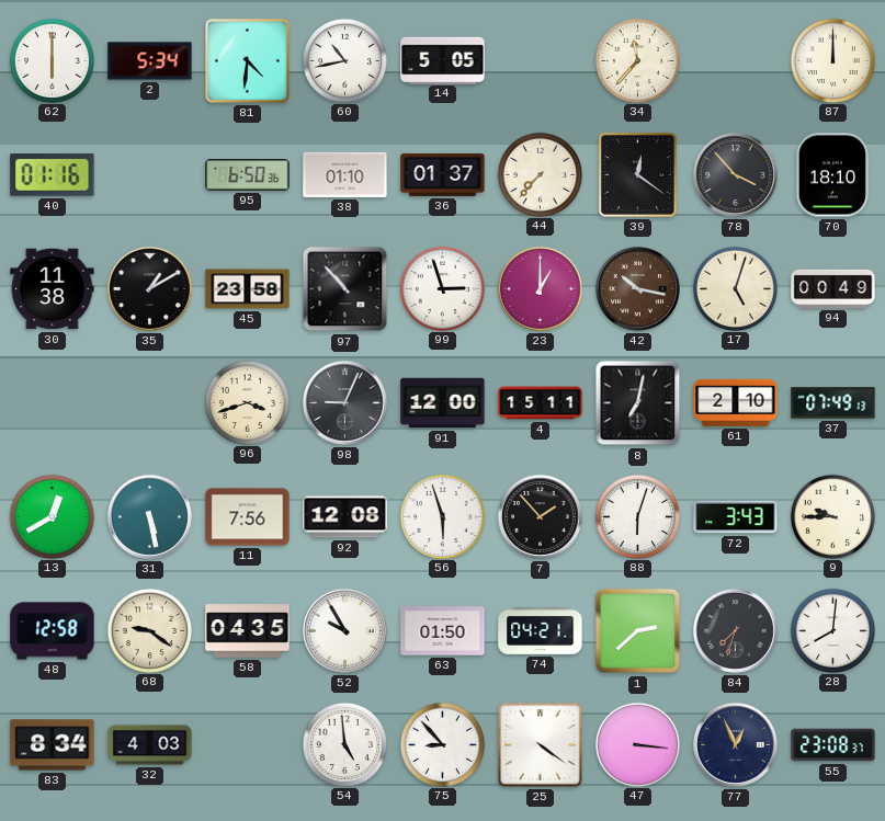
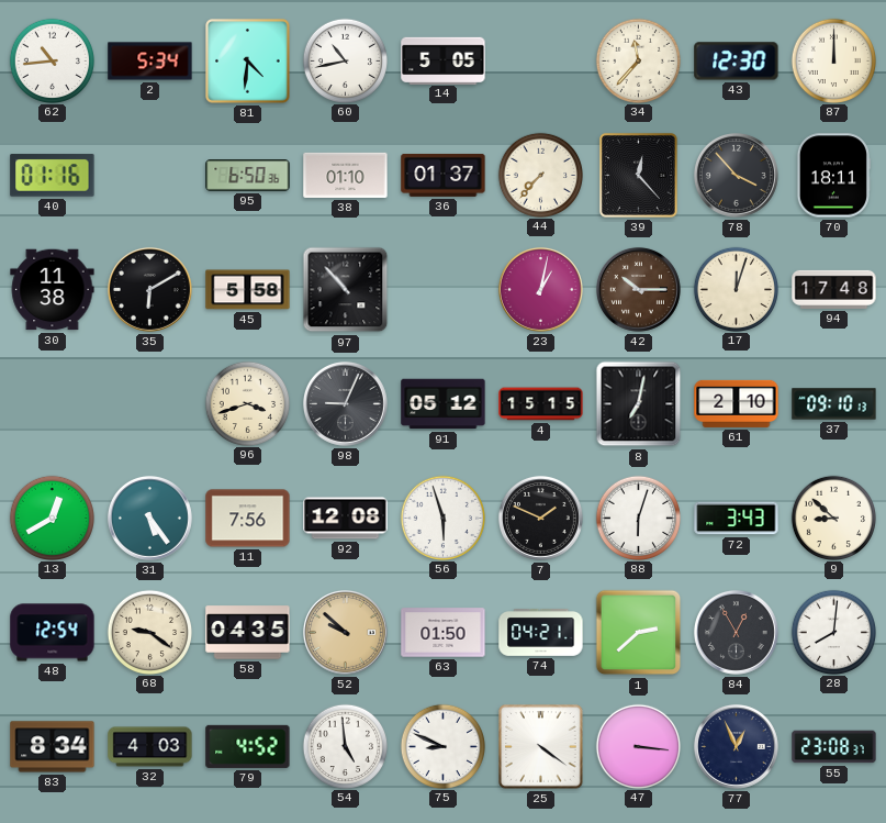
62: 6:00 -> 10:44 (52, 60)
43: none -> 12:30 (737, 62)
39: 12:21 -> 12:23 (638, 175)
70: 18:10 -> 18:11 (833, 176)
35: 1:10 -> 6:10 (149, 289)
45: 23:58 -> 5:58 (248, 290)
99: 2:57 -> none (442, 288)
23: 1:00 -> 1:02 (540, 289)
42: 10:17 -> 10:15 (638, 289)
17: 5:03 -> 12:03 (736, 289)
94: 00:49 -> 17:48 (834, 289)
91: 12:00 -> 05:12 (444, 404)
4: 15:11 -> 15:15 (541, 404)
37: 07:49 -> 09:10 (834, 404)
31: 5:28 -> 5:24 (149, 518)
7: 1:53 -> 1:49 (540, 518)
9: 9:45 -> 8:52 (833, 518)
48: 12:58 -> 12:54 (53, 633)
52: 9:55 -> 9:52 (345, 632)
52 dial: white -> champagne (345, 632)
84: 7:33 -> 12:55 (736, 632)
79: none -> 4:52 (248, 746)
75: 8:53 -> 8:49 (442, 746)
